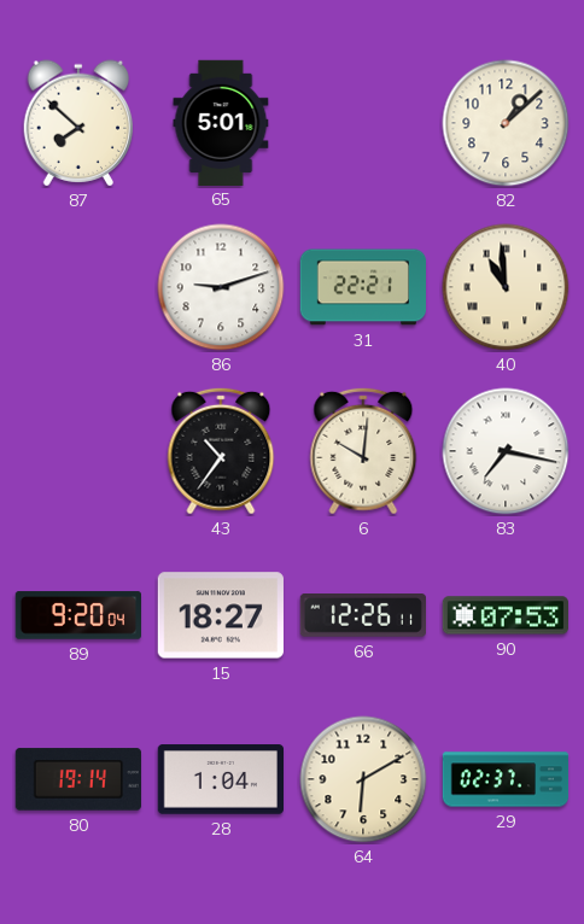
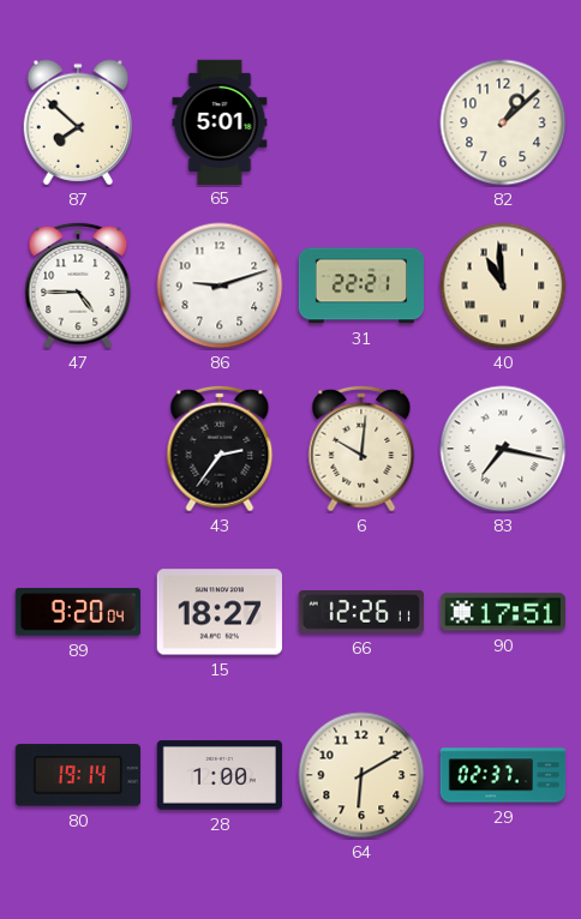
47: none -> 4:45 (78, 286)
43: 10:36 -> 2:36 (220, 449)
90: 07:53 -> 17:51 (502, 612)
28: 1:04 -> 1:00 (218, 775)
